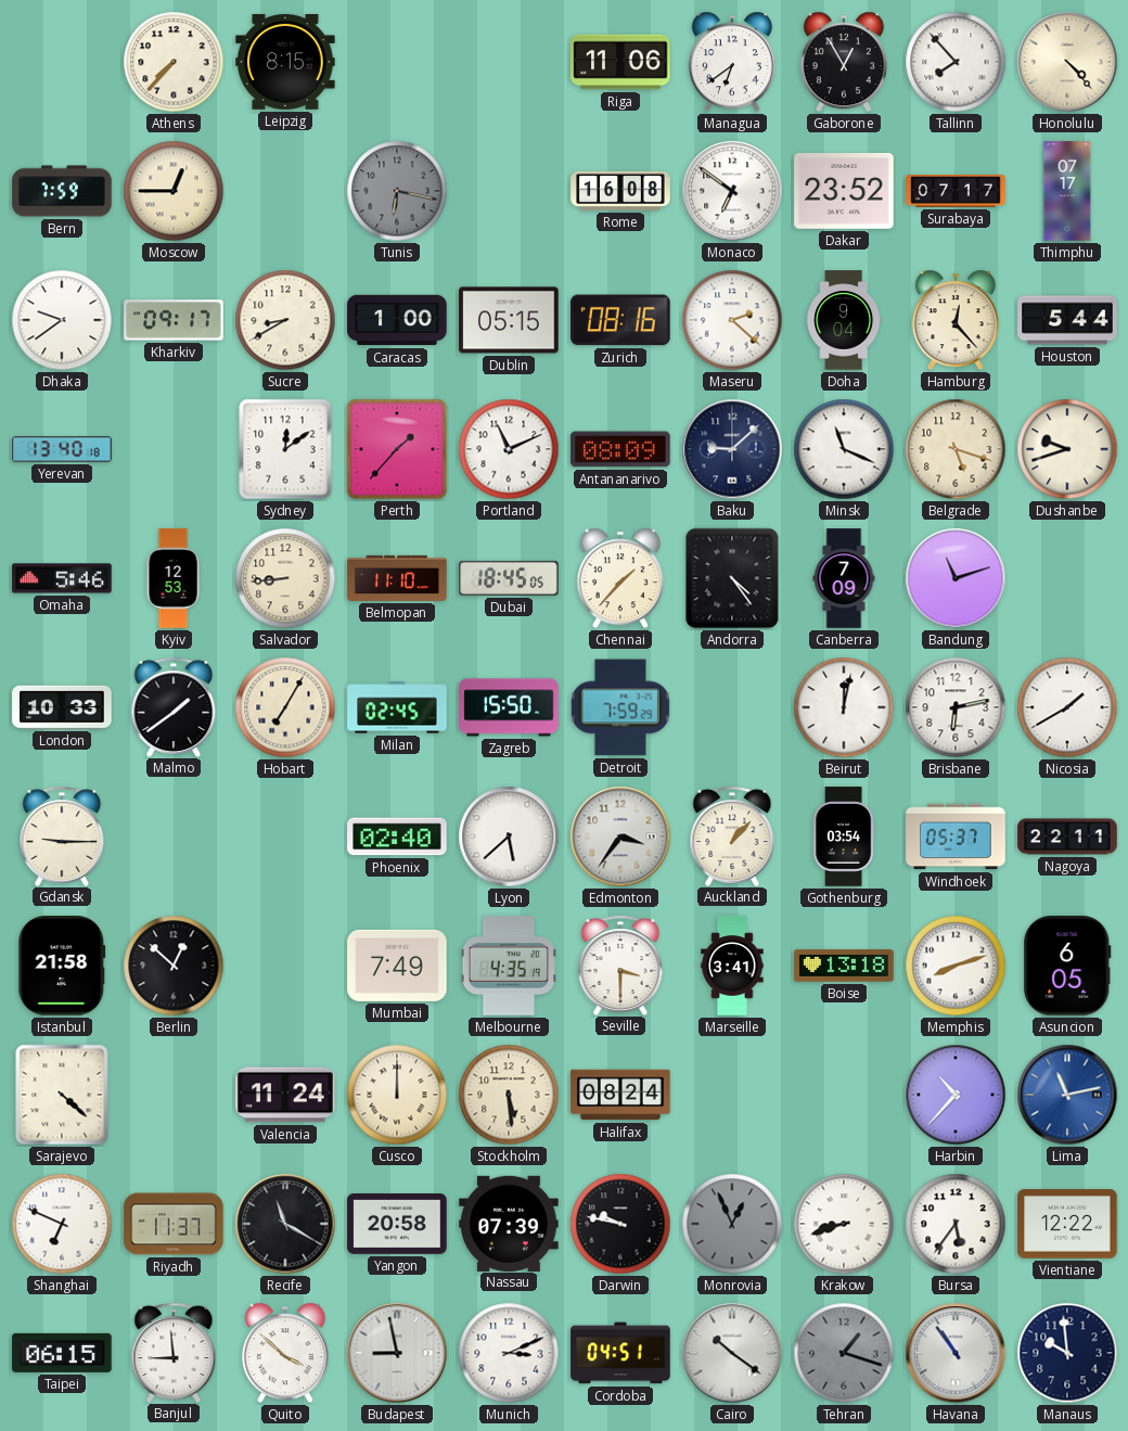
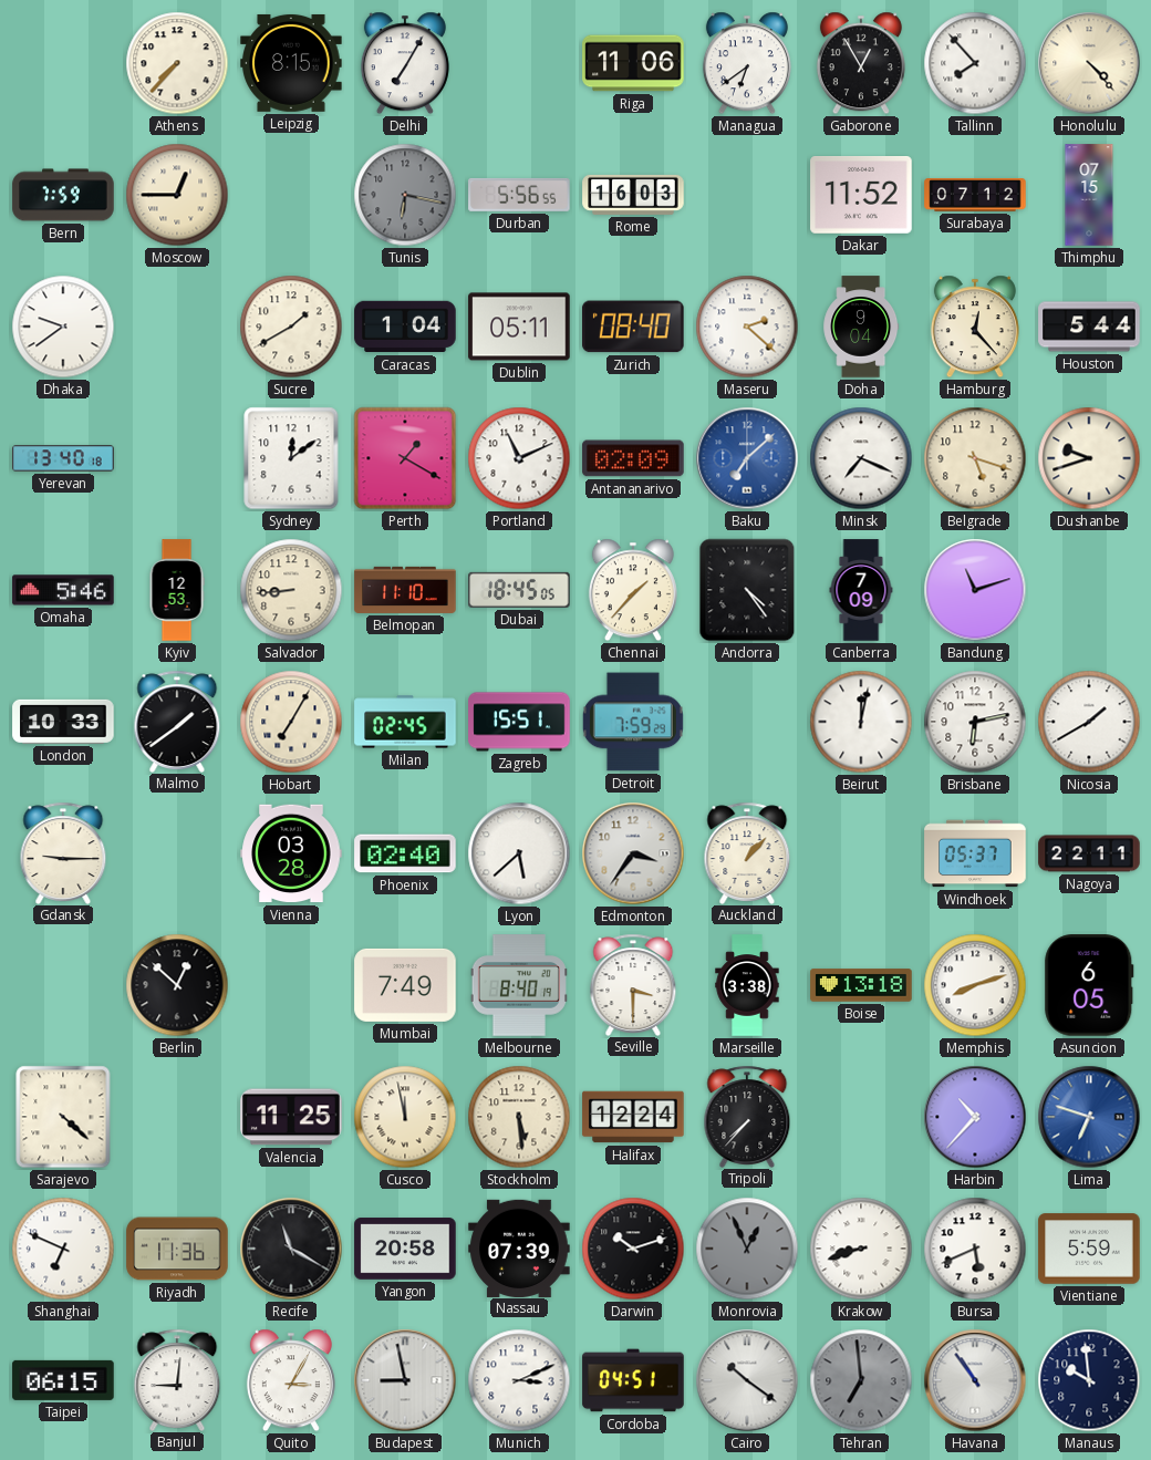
Delhi: none -> 7:05 (405, 63)
Durban: none -> 5:56 (519, 195)
Rome: 16:08 -> 16:03 (633, 195)
Monaco: 6:51 -> none (732, 191)
Dakar: 23:52 -> 11:52 (861, 196)
Surabaya: 07:17 -> 07:12 (975, 196)
Thimphu: 07:17 -> 07:15 (1089, 195)
Kharkiv: 09:17 -> none (174, 320)
Sucre: 8:40 -> 1:40 (291, 327)
Caracas: 1:00 -> 1:04 (405, 327)
Dublin: 05:15 -> 05:11 (519, 327)
Zurich: 08:16 -> 08:40 (634, 327)
Perth: 1:37 -> 1:20 (405, 458)
Antananarivo: 08:09 -> 02:09 (633, 458)
Baku: 9:08 -> 7:08 (747, 458)
Baku dial: navy -> blue (747, 458)
Minsk: 11:19 -> 7:19 (861, 458)
Zagreb: 15:50 -> 15:51 (519, 722)
Vienna: none -> 03:28 (291, 853)
Gothenburg: 03:54 -> none (844, 836)
Istanbul: 21:58 -> none (62, 966)
Melbourne: 4:35 -> 8:40 (519, 985)
Marseille: 3:41 -> 3:38 (747, 985)
Valencia: 11:24 -> 11:25 (291, 1117)
Cusco: 12:00 -> 11:58 (405, 1117)
Halifax: 08:24 -> 12:24 (633, 1117)
Tripoli: none -> 7:37 (747, 1116)
Lima: 11:13 -> 6:48 (1089, 1117)
Riyadh: 11:37 -> 11:36 (177, 1249)
Darwin: 9:47 -> 10:12 (633, 1249)
Bursa: 5:36 -> 5:41 (975, 1249)
Vientiane: 12:22 -> 5:59 (1089, 1249)
Banjul: 8:59 -> 9:01 (177, 1379)
Quito: 3:52 -> 3:05 (291, 1380)
Tehran: 1:18 -> 6:59 (861, 1380)
